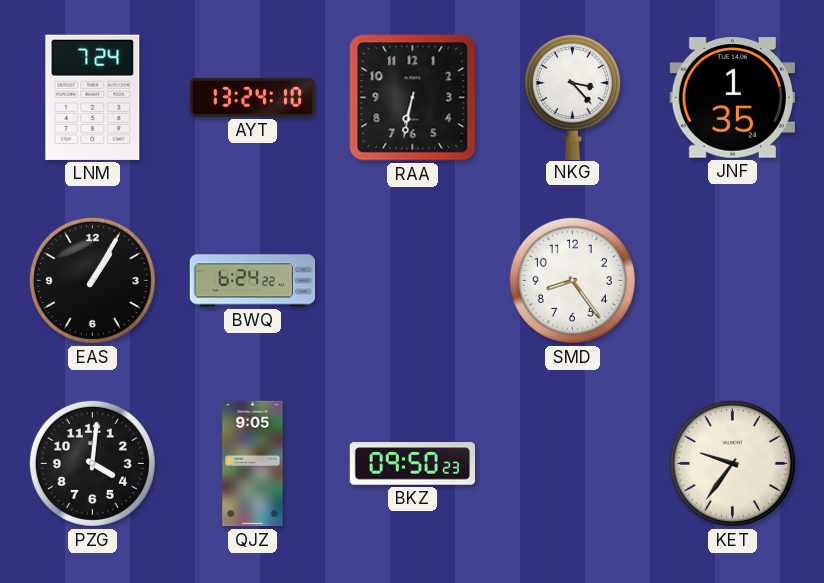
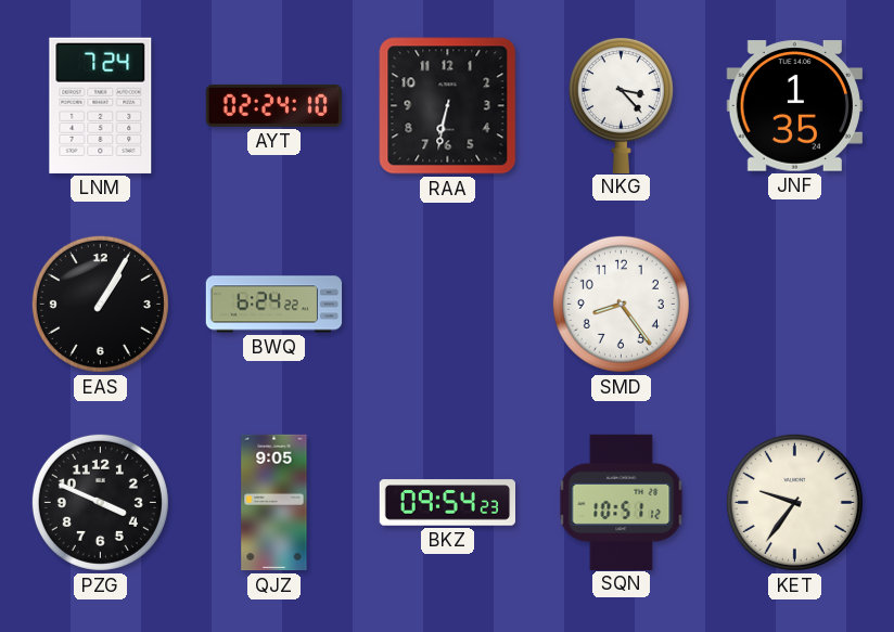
AYT: 13:24 -> 02:24 (273, 105)
PZG: 4:01 -> 3:49 (100, 502)
BKZ: 09:50 -> 09:54 (447, 503)
SQN: none -> 10:51 (622, 502)
